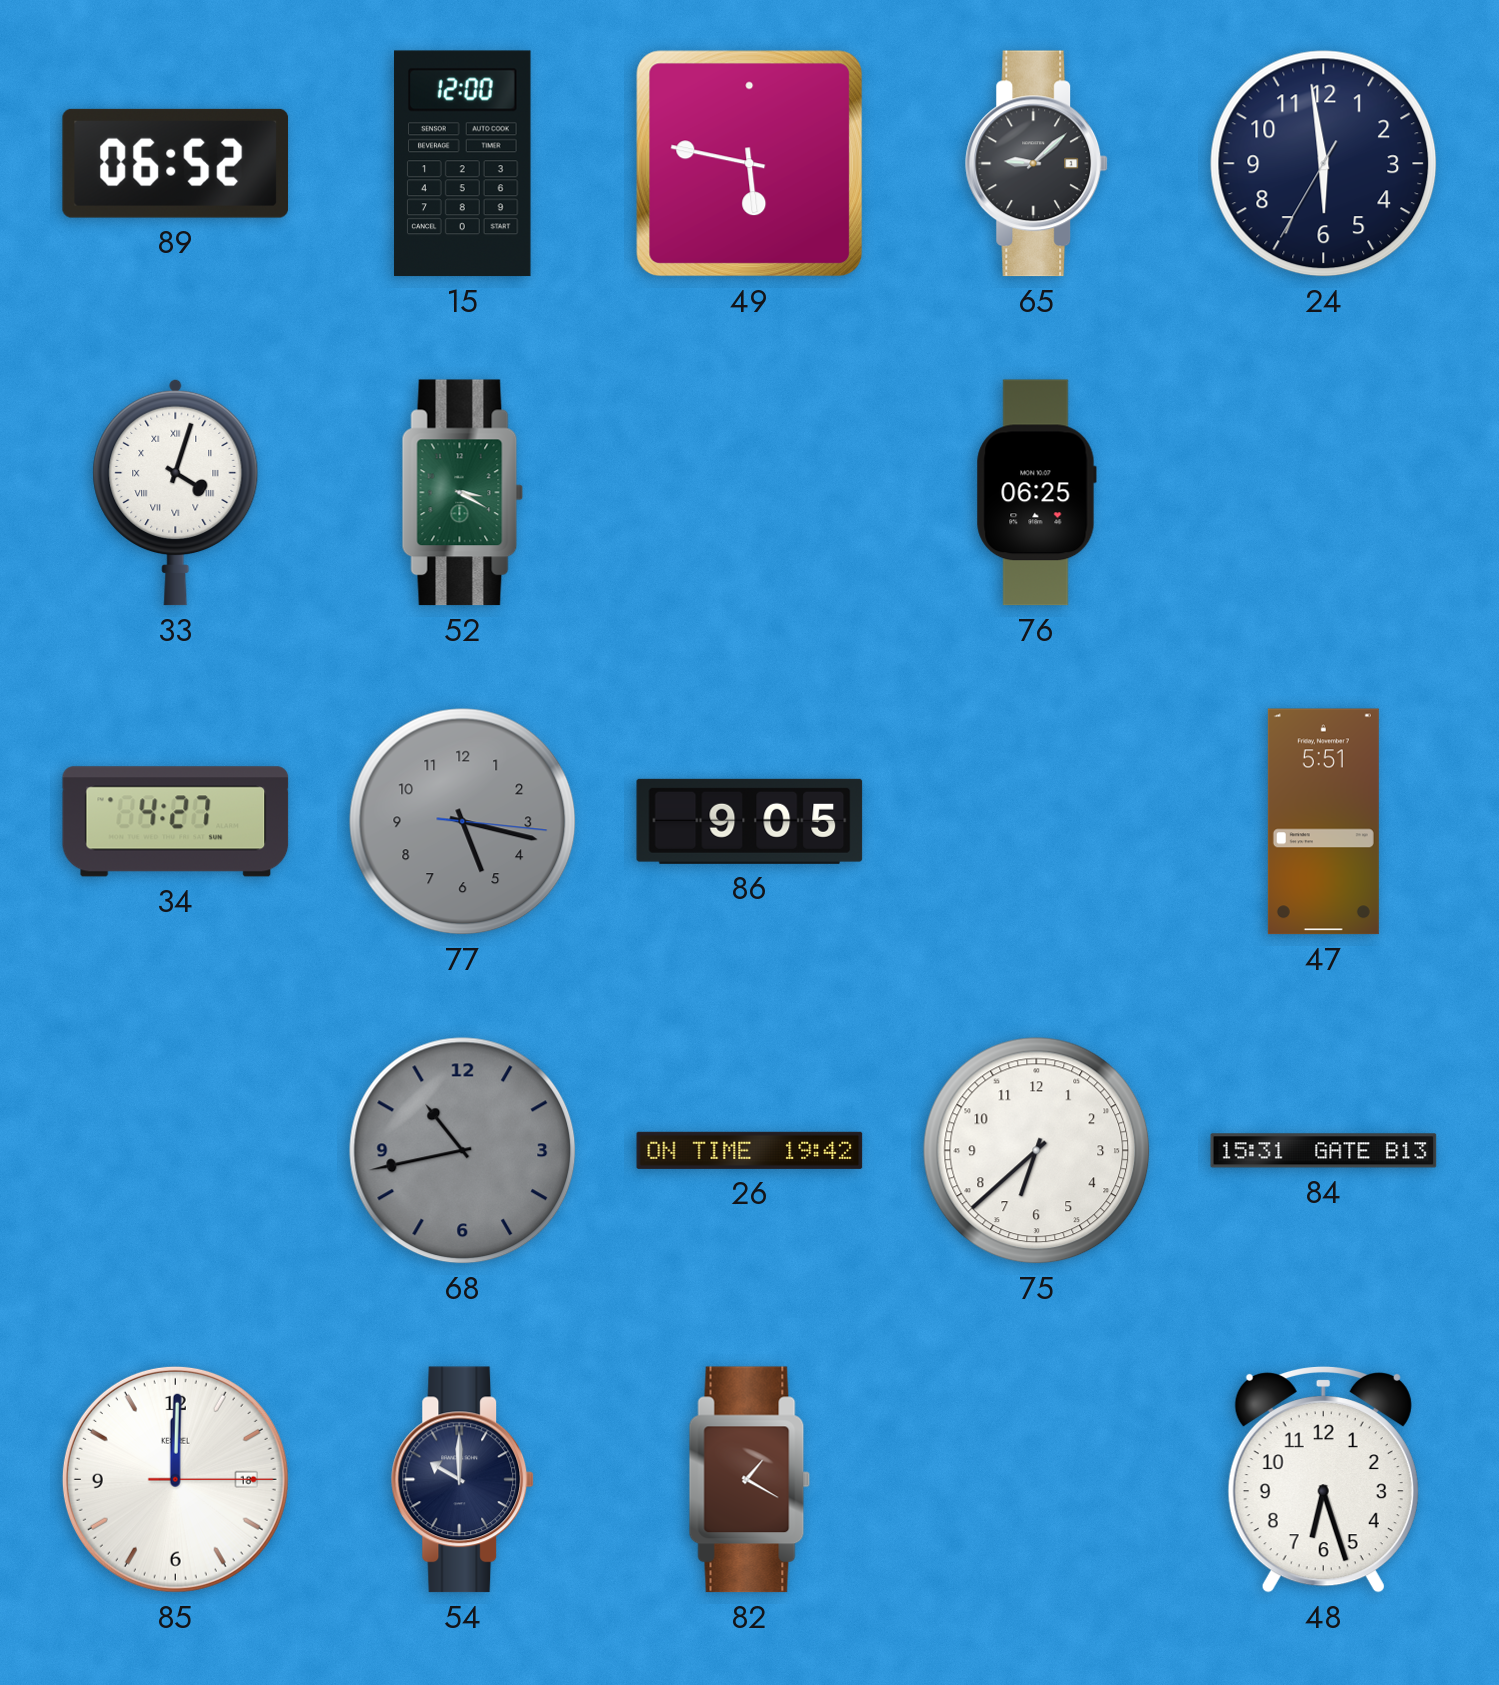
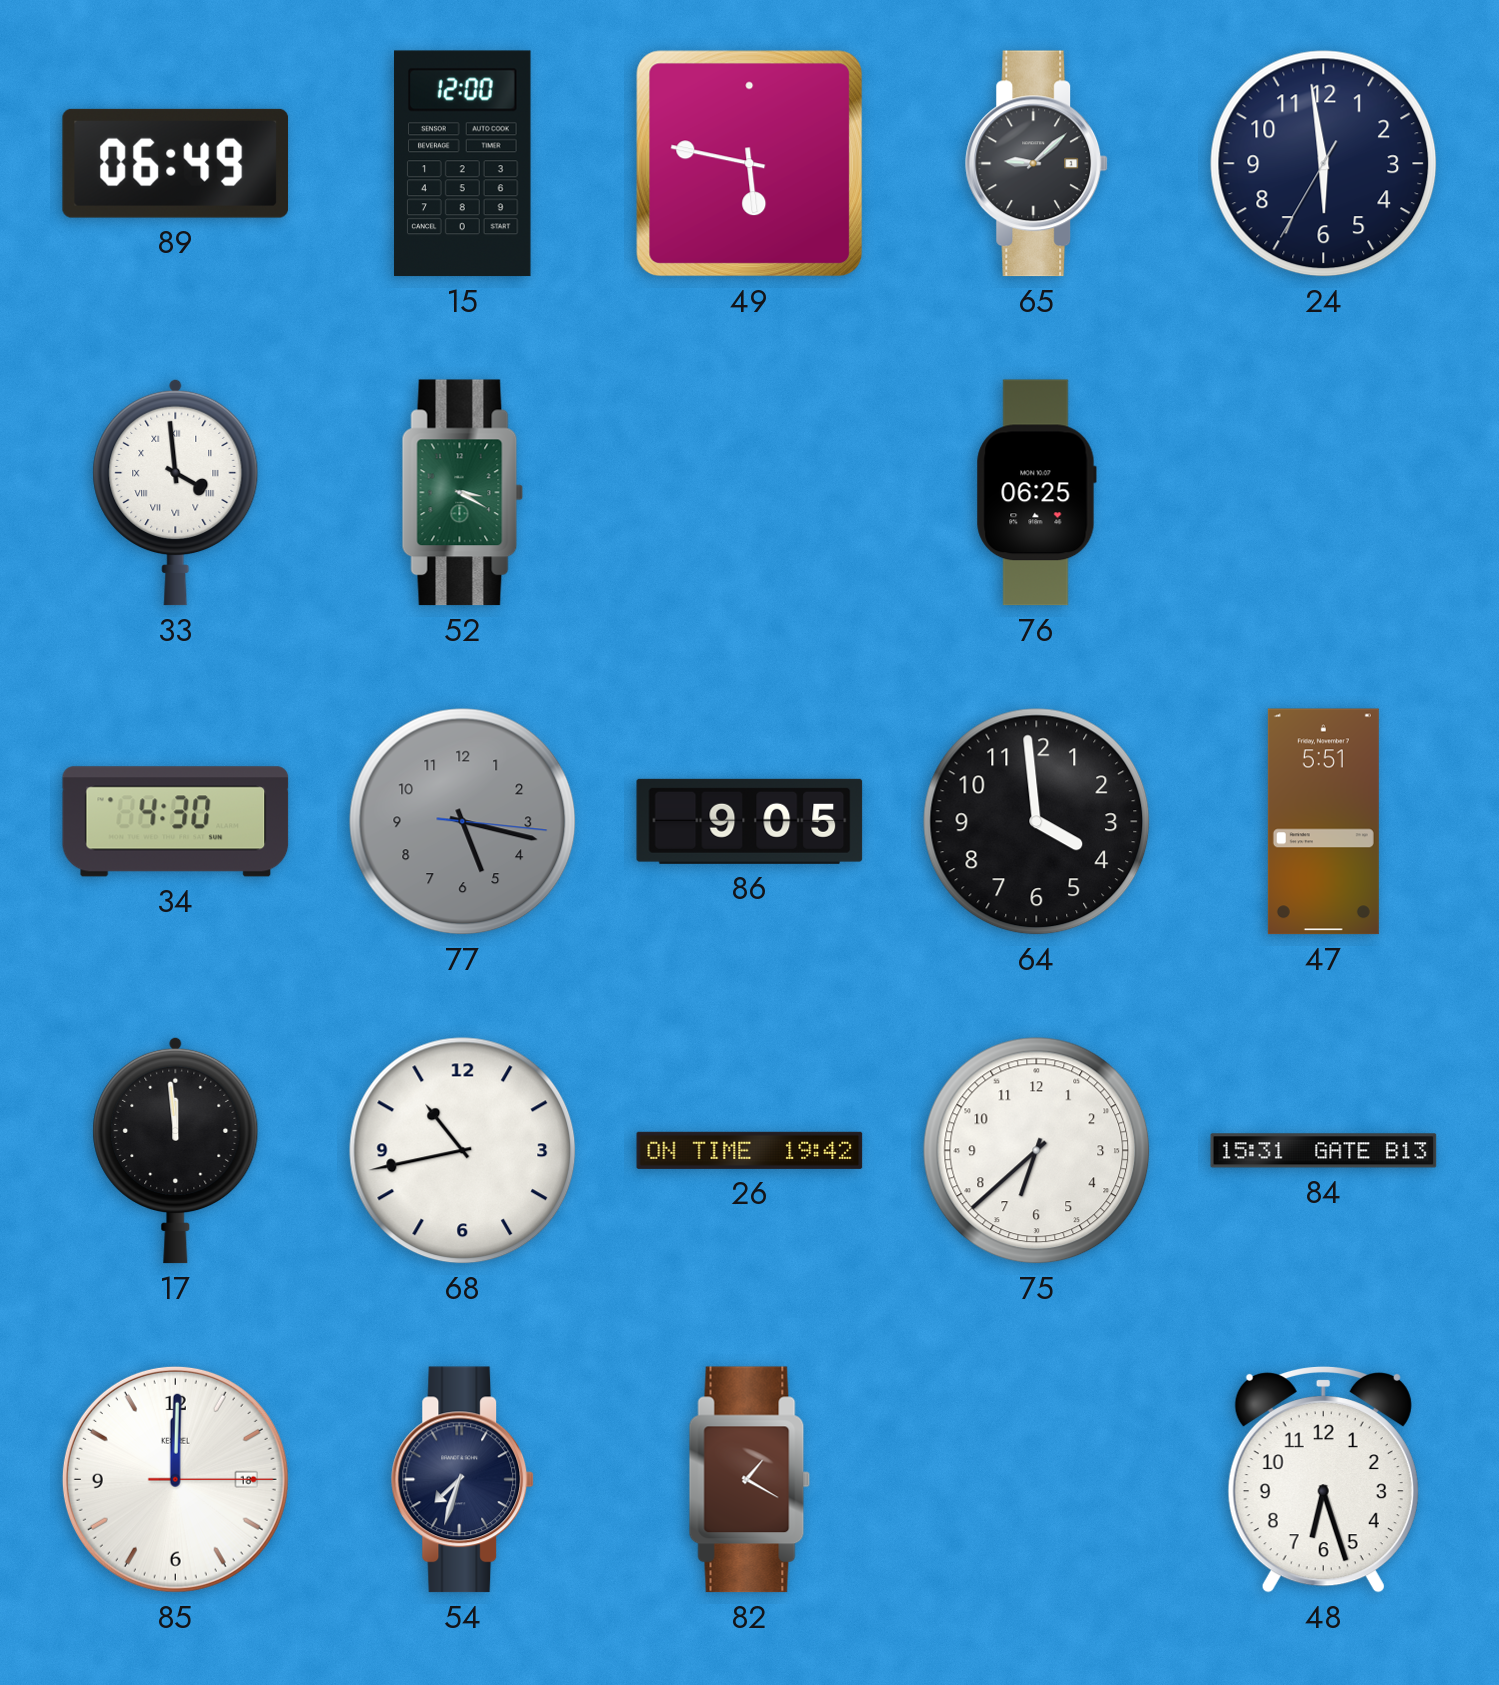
89: 06:52 -> 06:49 (176, 163)
33: 4:03 -> 3:59 (176, 492)
34: 4:27 -> 4:30 (176, 822)
64: none -> 3:59 (1037, 822)
17: none -> 11:59 (176, 1150)
68 dial: grey -> white (463, 1151)
54: 10:00 -> 7:33 (463, 1480)
